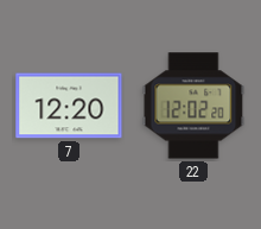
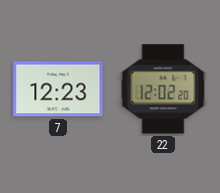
7: 12:20 -> 12:23 (58, 89)
